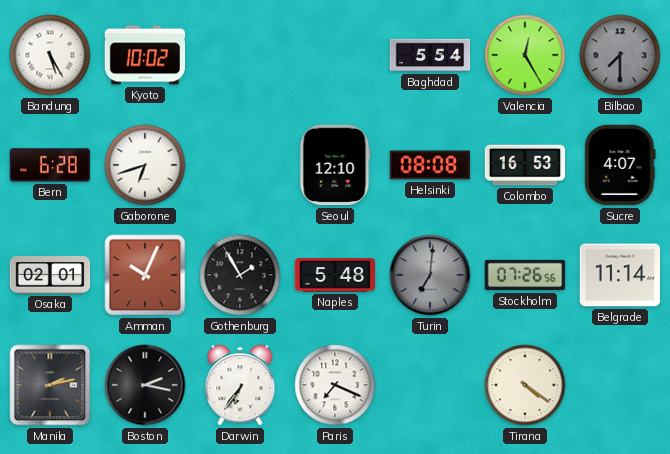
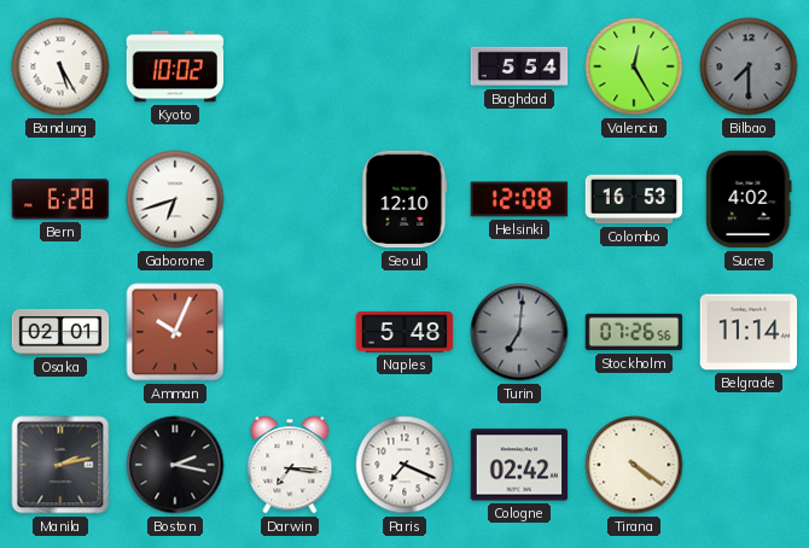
Helsinki: 08:08 -> 12:08 (519, 199)
Sucre: 4:07 -> 4:02 (749, 199)
Gothenburg: 1:55 -> none (240, 275)
Darwin: 6:36 -> 7:16 (290, 465)
Cologne: none -> 02:42 (519, 465)
